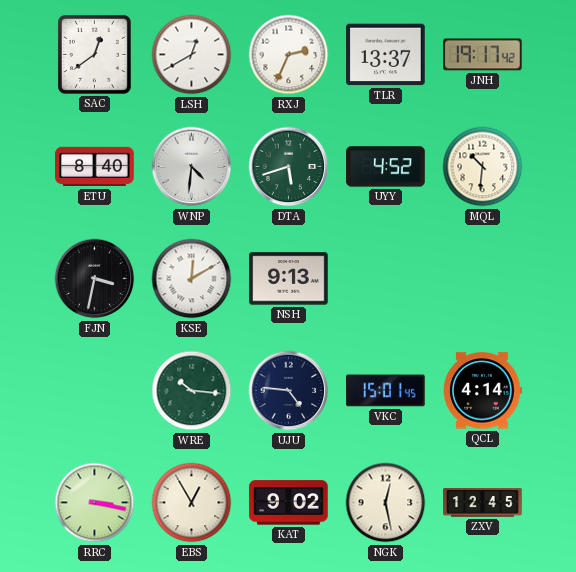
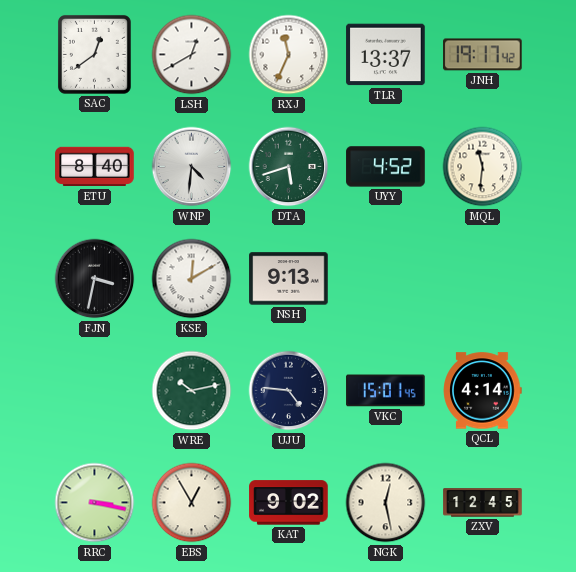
RXJ: 2:34 -> 11:34 (289, 55)
MQL: 10:31 -> 11:31 (483, 167)
WRE: 10:16 -> 10:13 (192, 391)
